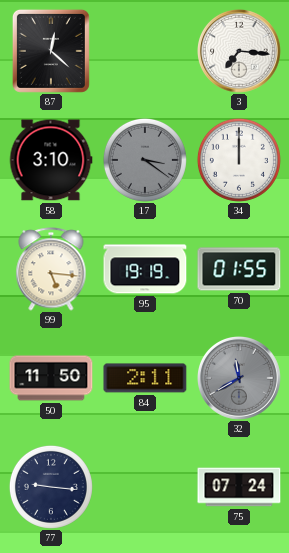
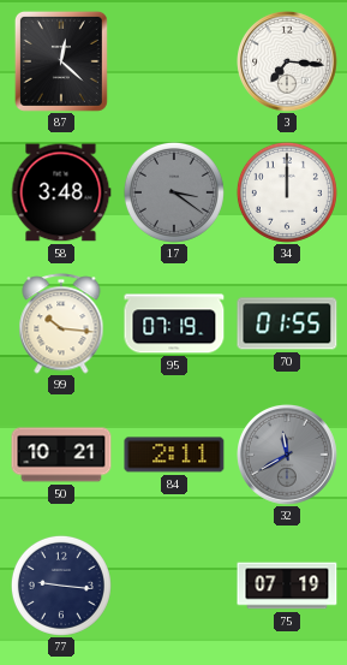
58: 3:10 -> 3:48 (61, 192)
99: 5:16 -> 10:16 (61, 323)
95: 19:19 -> 07:19 (174, 323)
50: 11:50 -> 10:21 (61, 455)
75: 07:24 -> 07:19 (287, 586)
